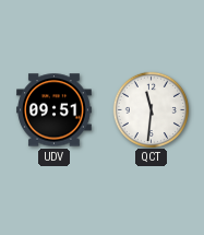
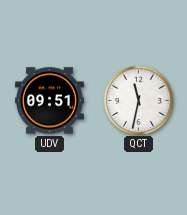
QCT: 11:31 -> 11:32 (138, 100)
